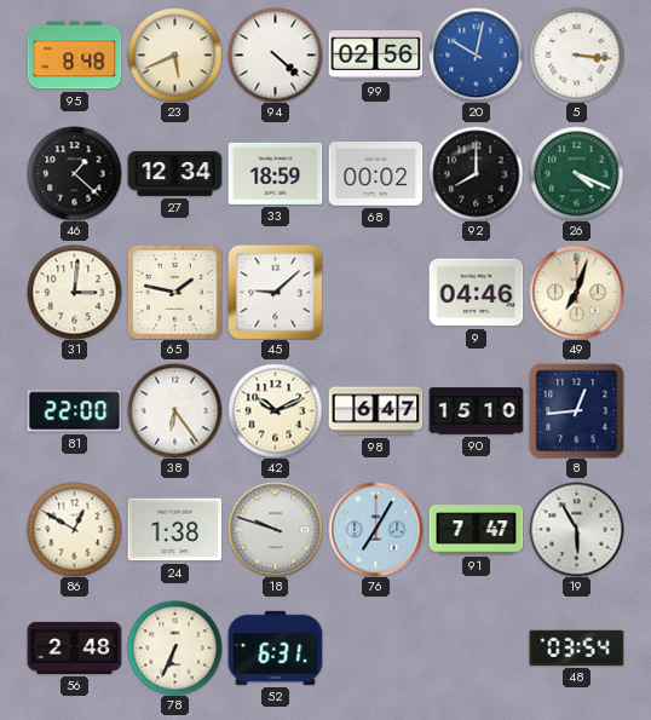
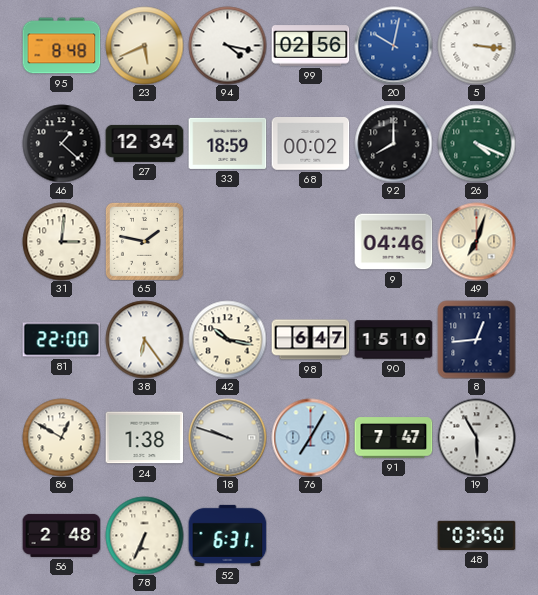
94: 4:22 -> 4:17 (227, 45)
45: 9:08 -> none (275, 292)
42: 10:11 -> 10:17 (227, 339)
48: 03:54 -> 03:50 (476, 535)
